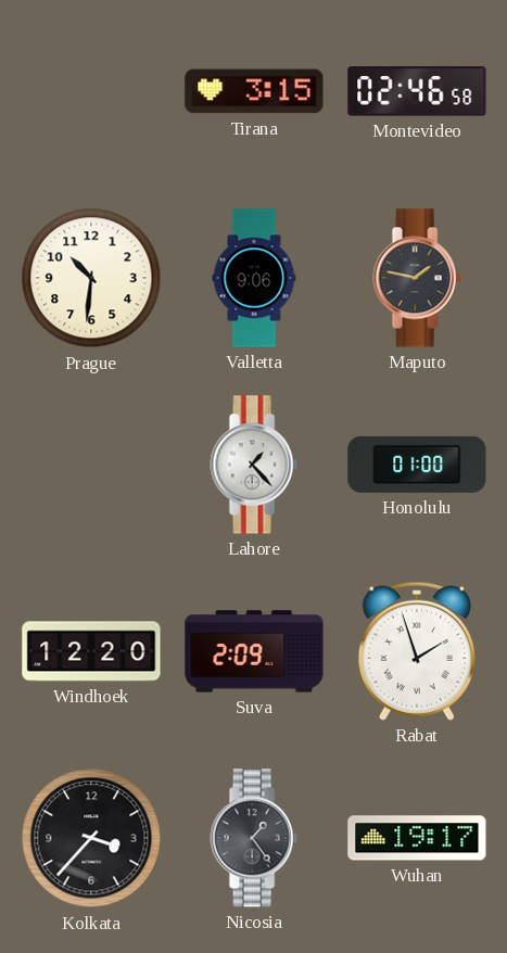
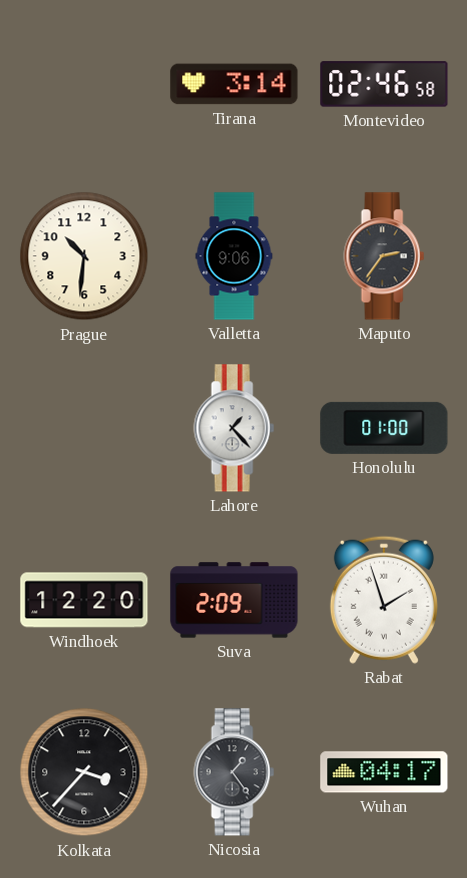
Tirana: 3:15 -> 3:14 (234, 84)
Maputo: 1:47 -> 2:36 (384, 256)
Wuhan: 19:17 -> 04:17 (384, 772)
